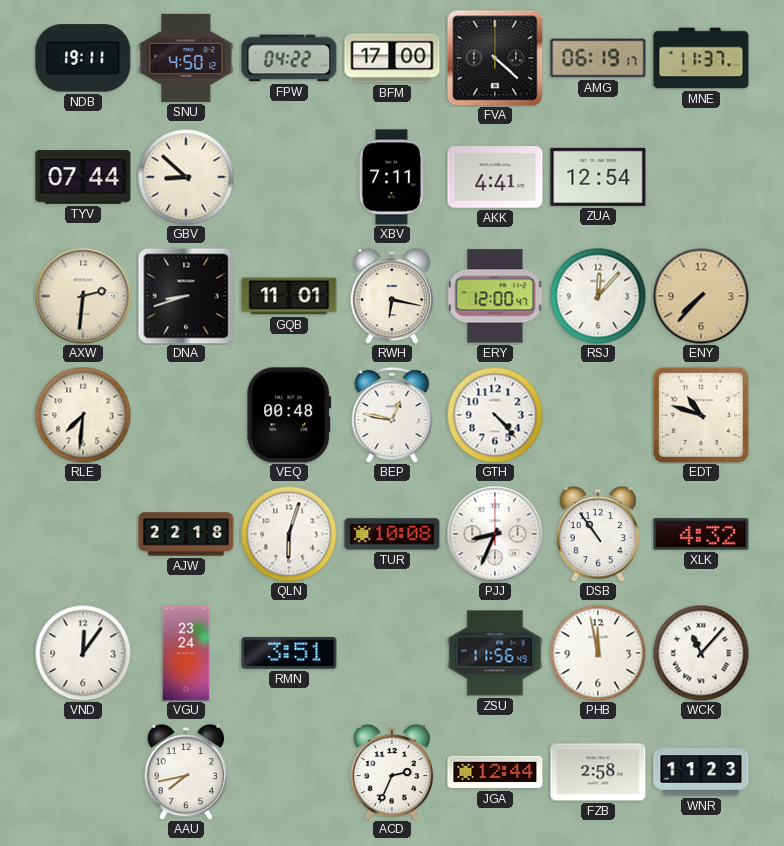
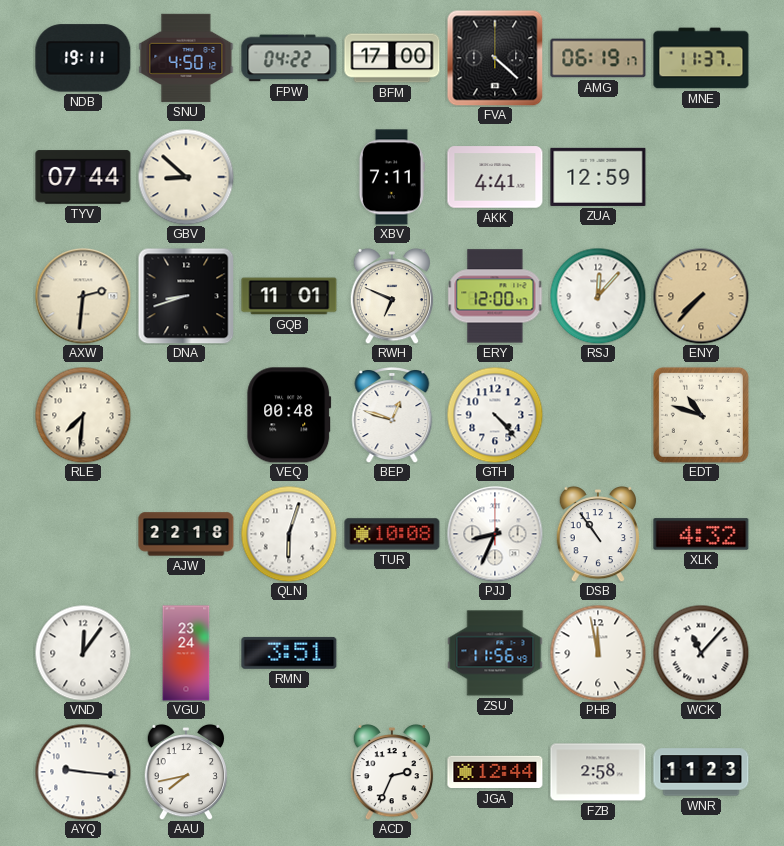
ZUA: 12:54 -> 12:59 (598, 177)
RWH: 6:17 -> 6:49 (392, 296)
BEP: 12:47 -> 12:48 (392, 416)
AYQ: none -> 9:16 (83, 772)
